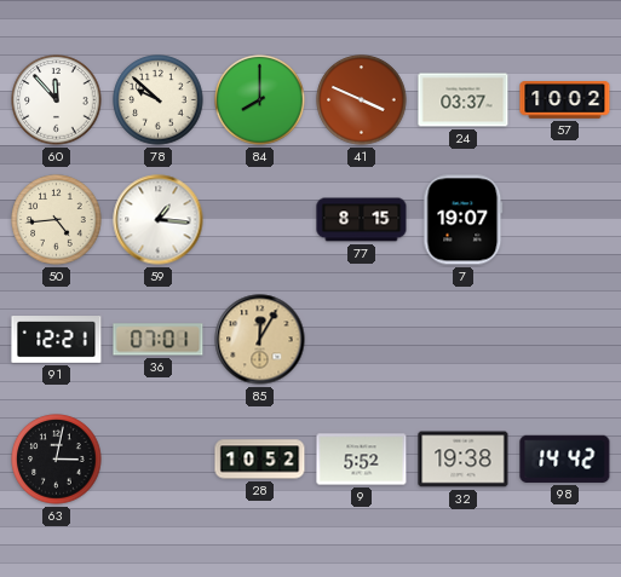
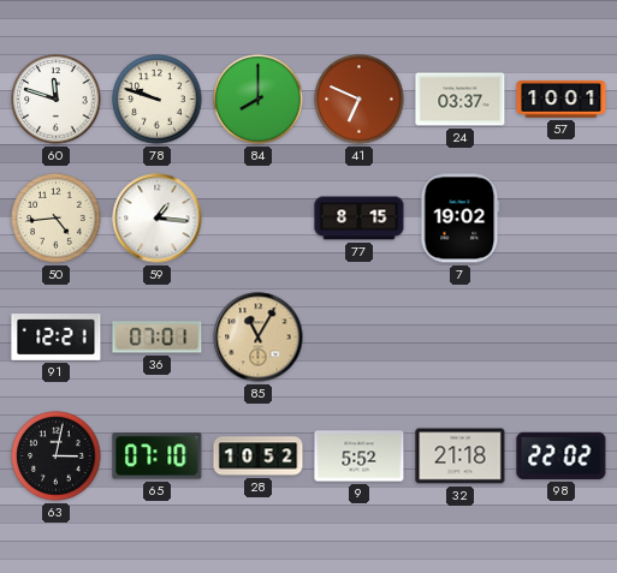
60: 11:53 -> 11:48 (57, 100)
78: 9:52 -> 9:48 (158, 100)
41: 3:49 -> 6:49 (360, 100)
57: 10:02 -> 10:01 (562, 100)
7: 19:07 -> 19:02 (461, 219)
85: 12:05 -> 11:05 (259, 338)
65: none -> 07:10 (158, 456)
32: 19:38 -> 21:18 (461, 456)
98: 14:42 -> 22:02 (562, 455)
